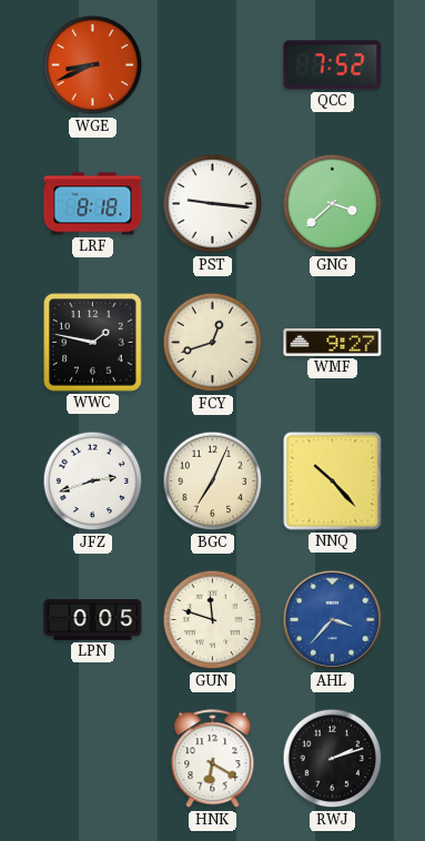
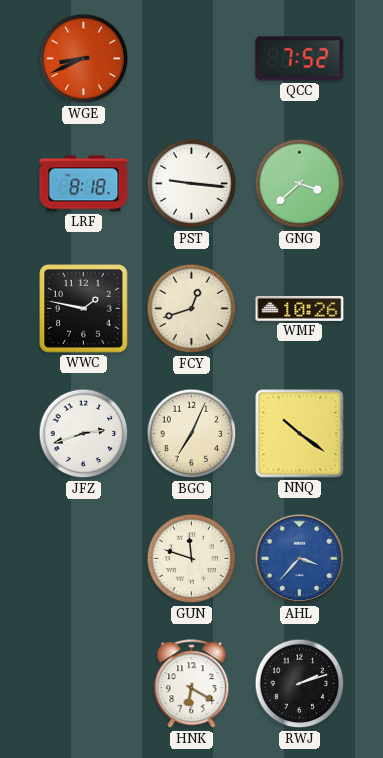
WMF: 9:27 -> 10:26 (300, 309)
NNQ: 10:23 -> 10:21 (300, 434)
LPN: 0:05 -> none (93, 620)
